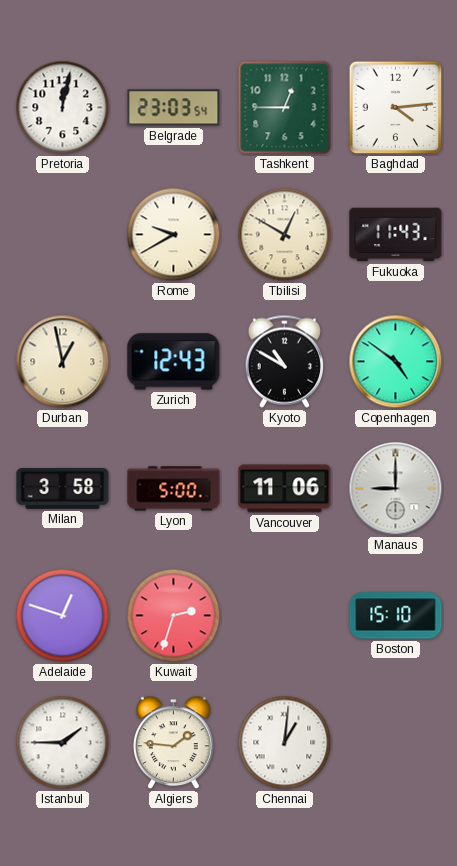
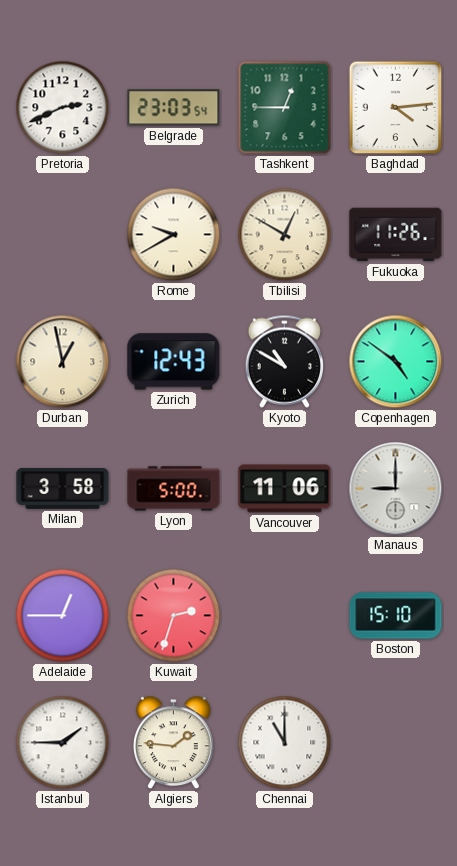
Pretoria: 12:02 -> 2:41 (63, 108)
Fukuoka: 11:43 -> 11:26 (396, 235)
Adelaide: 12:48 -> 12:45 (63, 616)
Chennai: 1:01 -> 11:00 (285, 743)
